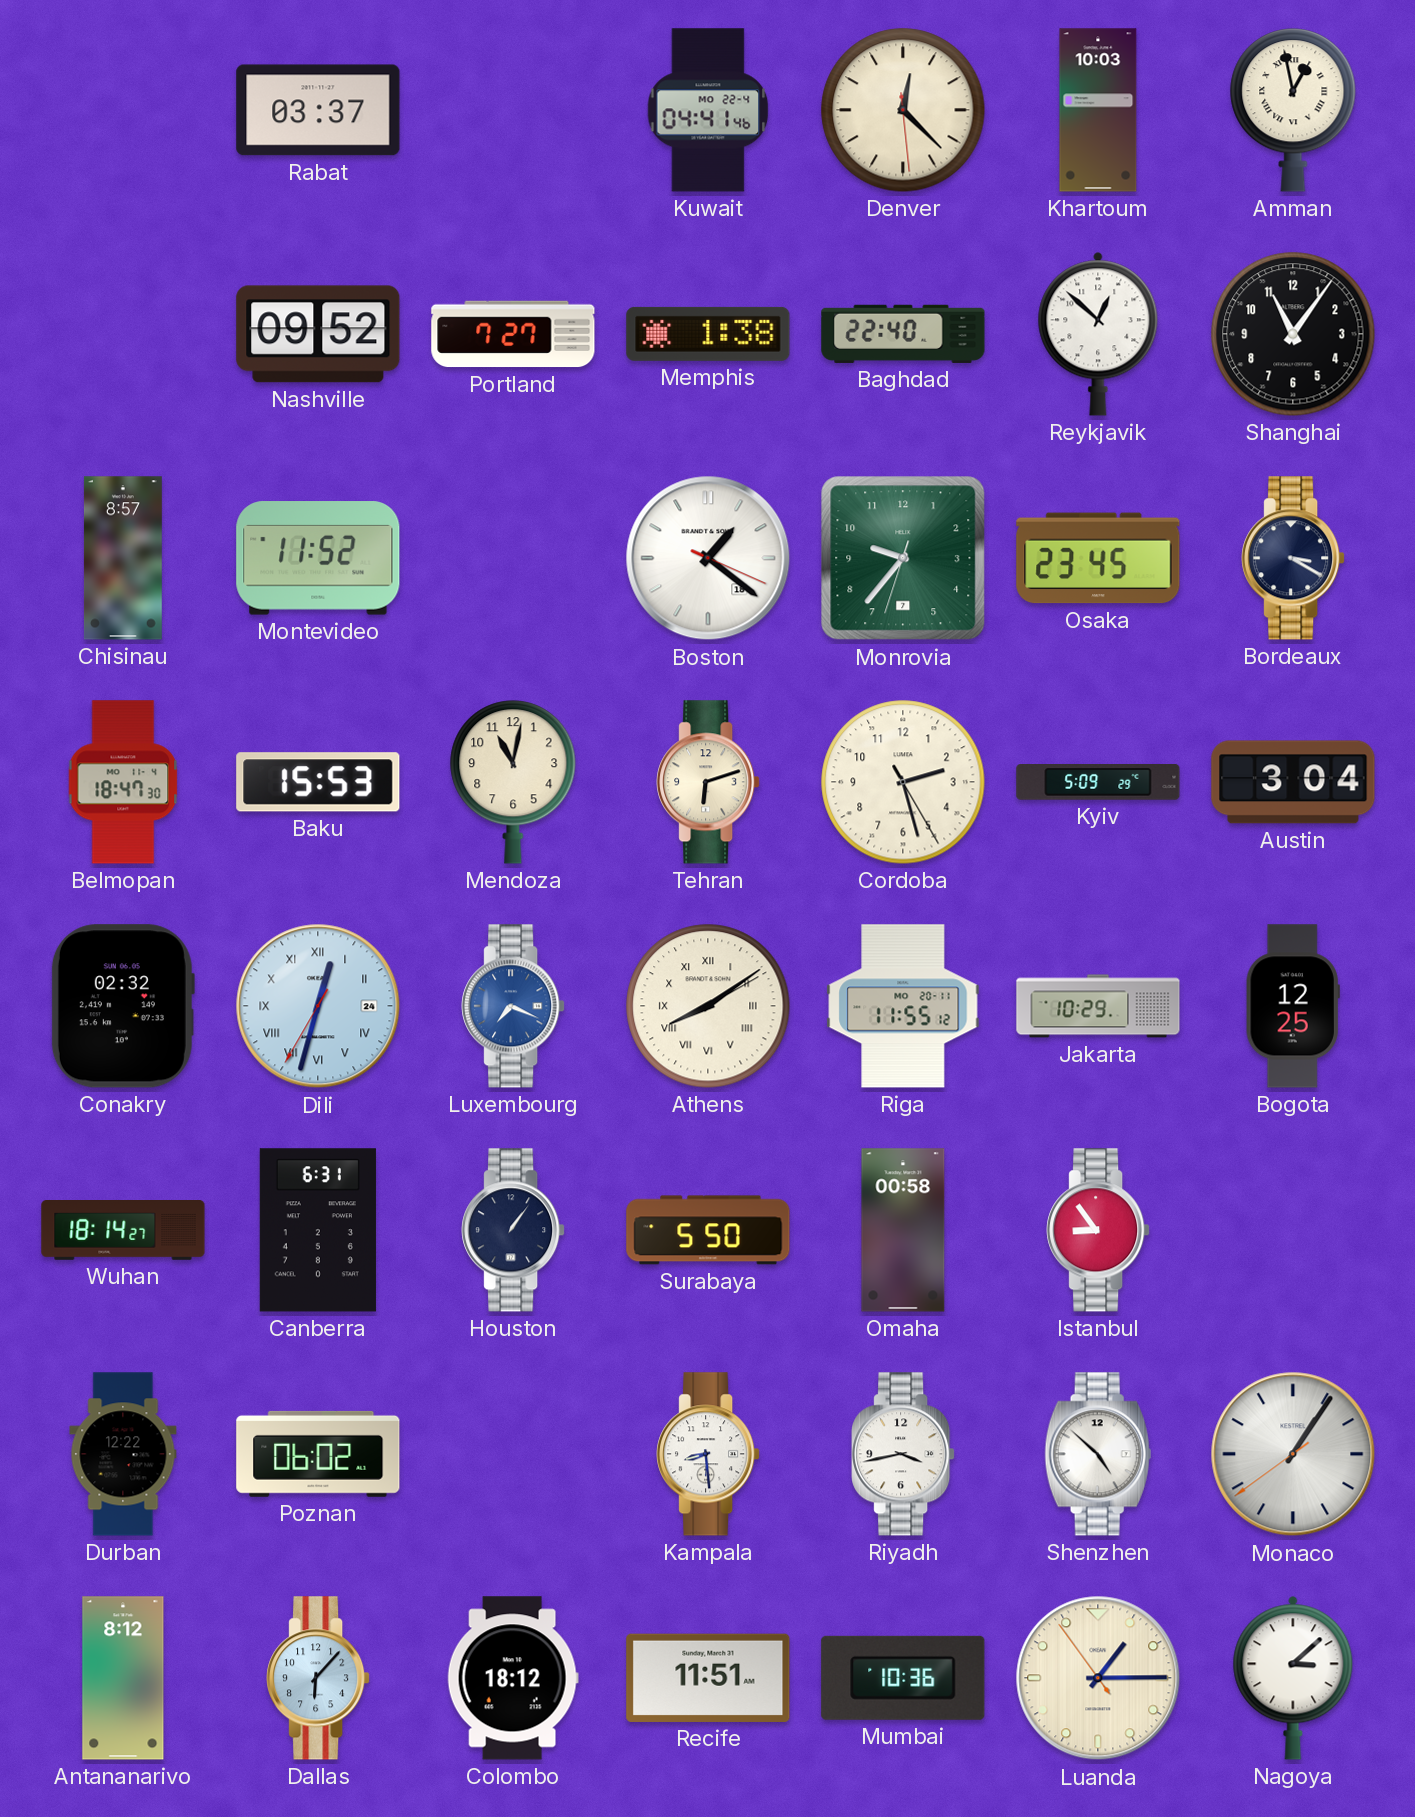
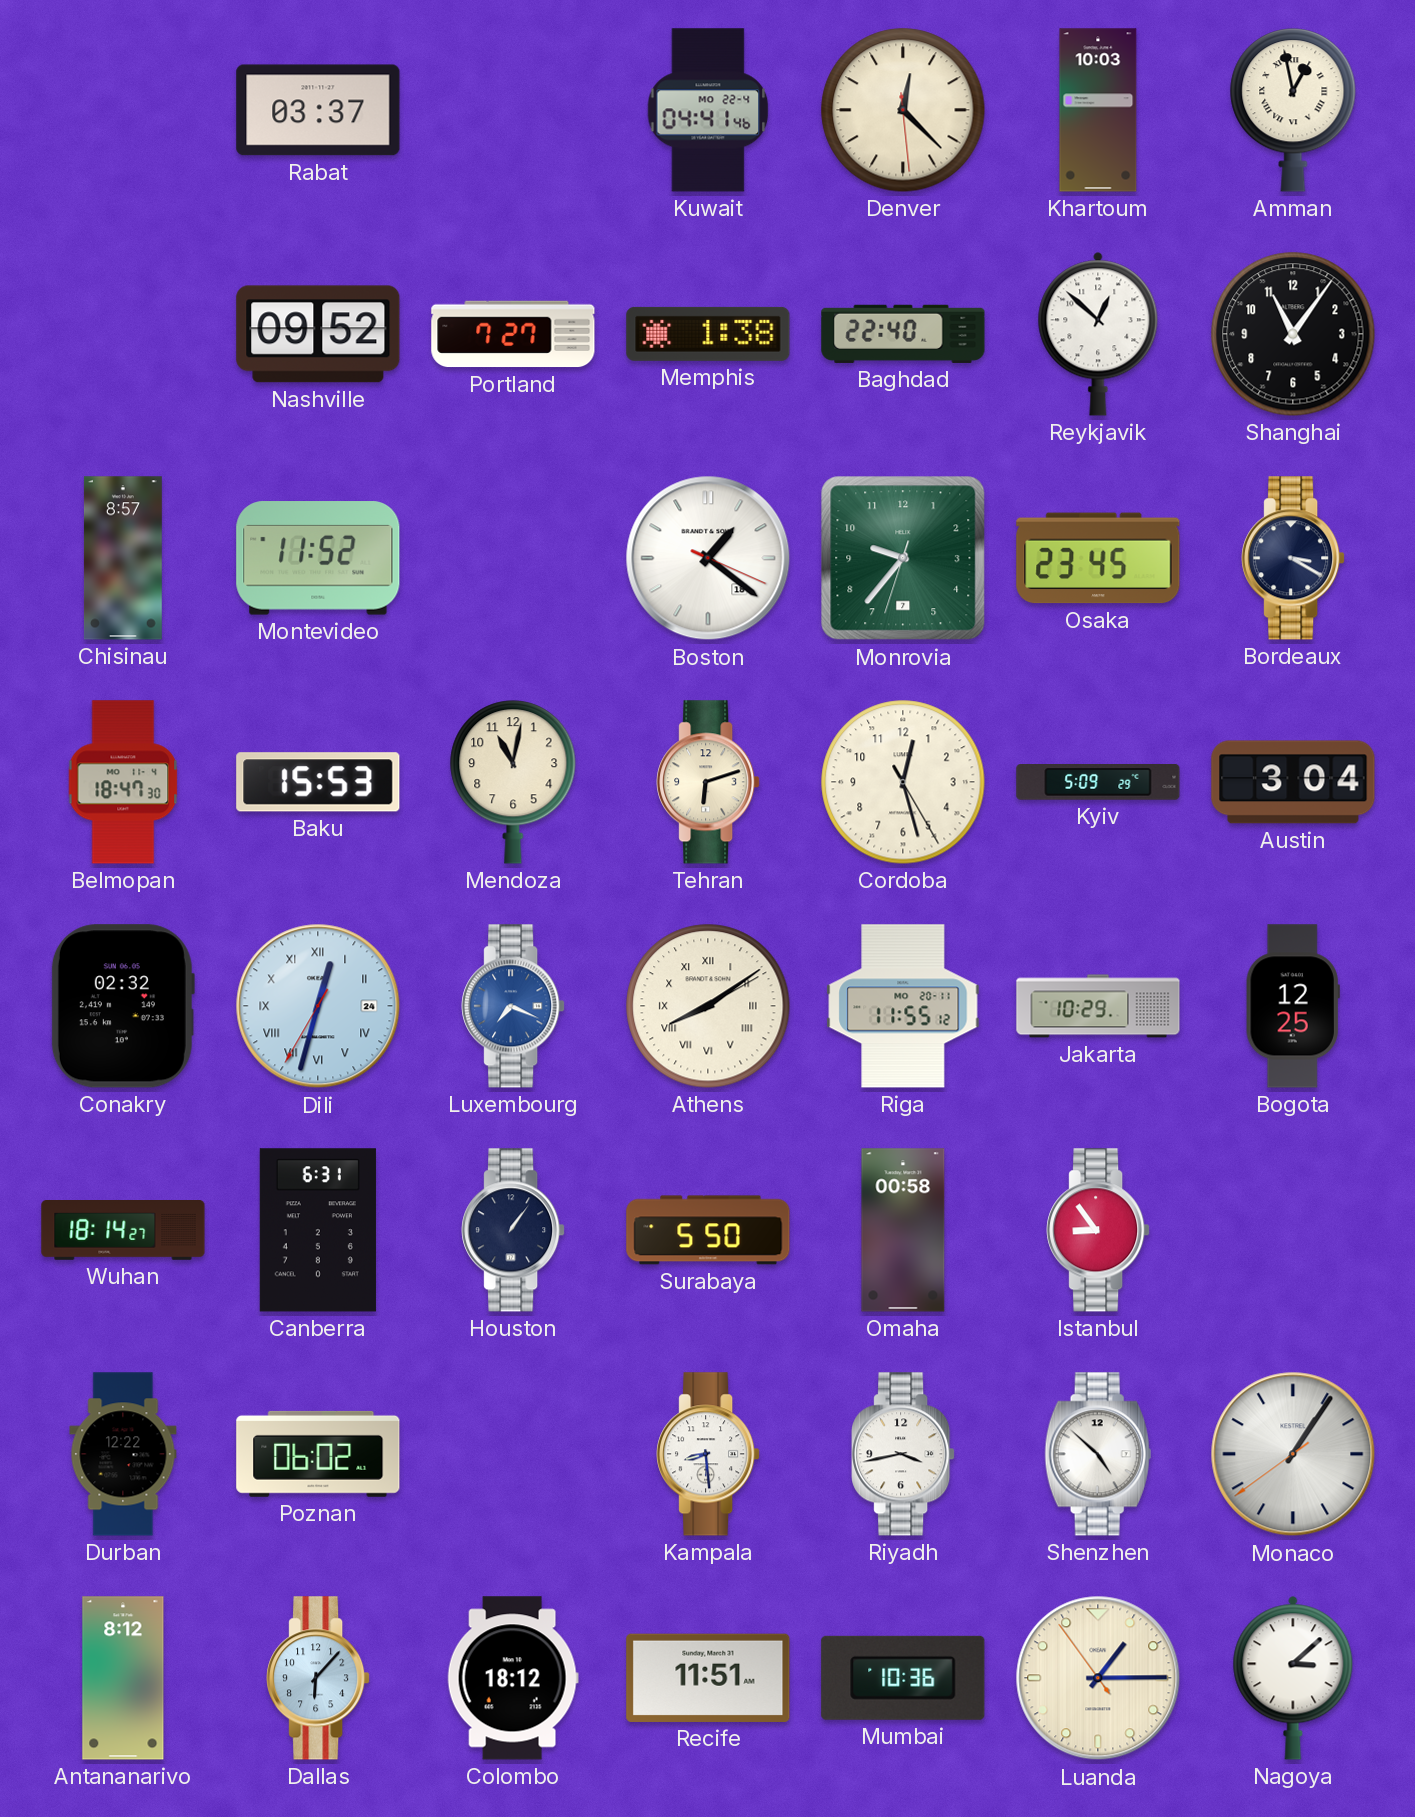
Cordoba: 2:27 -> 12:27 (903, 782)
